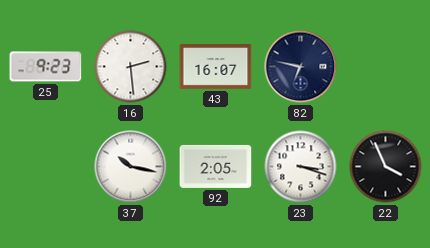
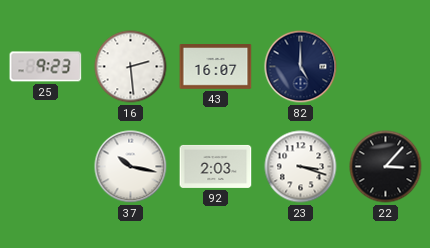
82: 6:47 -> 5:00 (301, 67)
92: 2:05 -> 2:03 (216, 166)
22: 3:56 -> 3:07 (386, 167)
